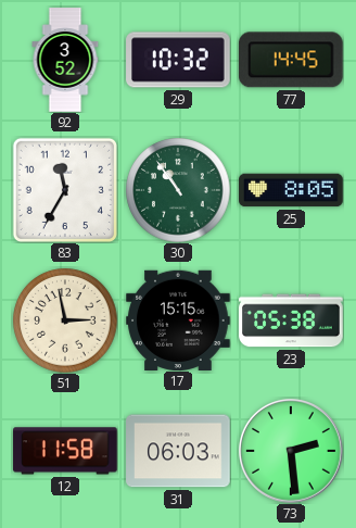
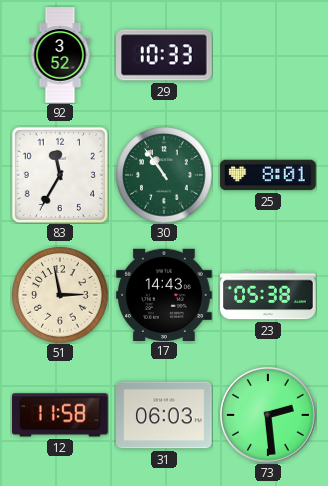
29: 10:32 -> 10:33 (164, 55)
77: 14:45 -> none (291, 60)
25: 8:05 -> 8:01 (268, 175)
17: 15:15 -> 14:43 (164, 294)
